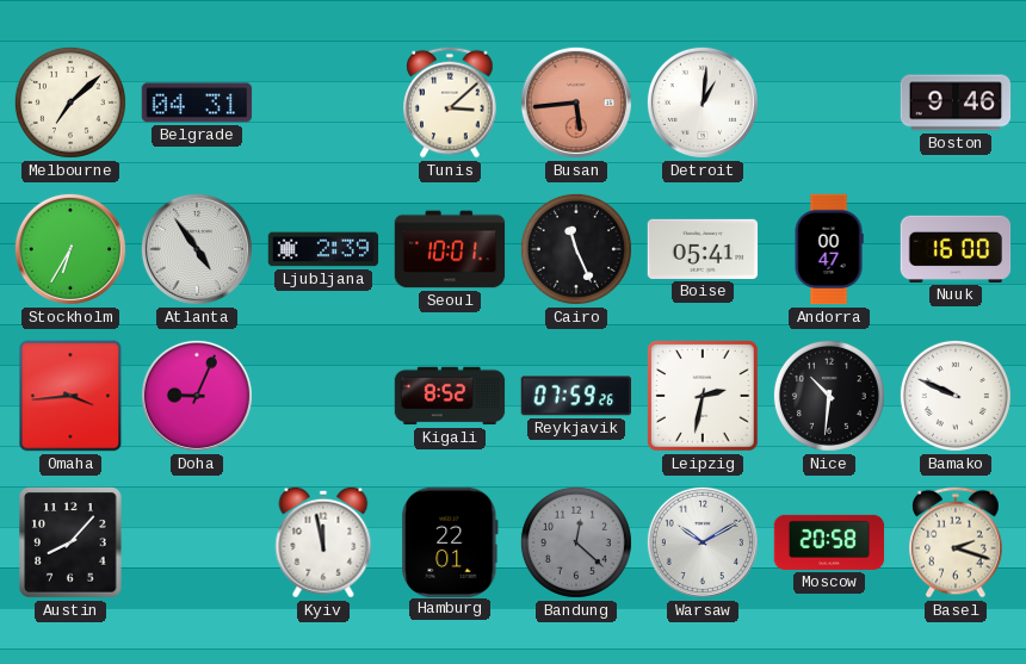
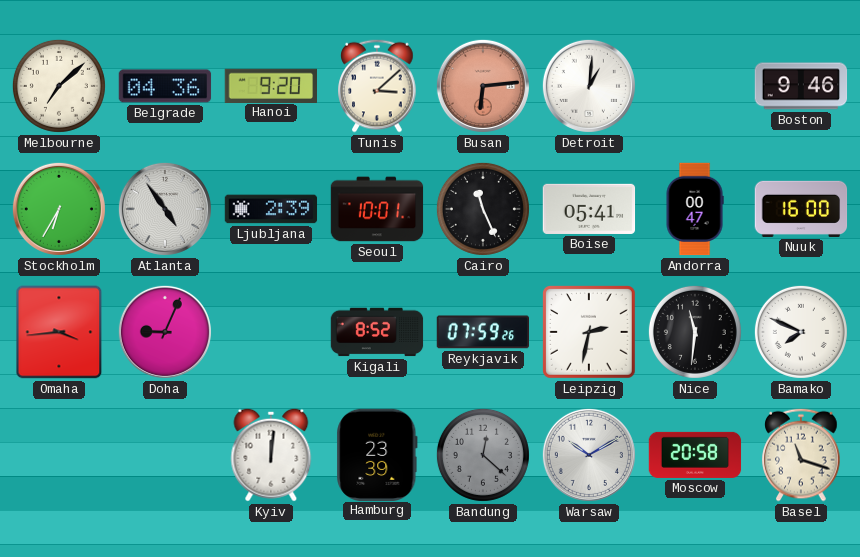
Belgrade: 04:31 -> 04:36 (165, 86)
Hanoi: none -> 9:20 (271, 85)
Busan: 5:44 -> 6:14 (483, 86)
Nice: 10:31 -> 11:31 (695, 332)
Bamako: 9:49 -> 7:49 (801, 332)
Austin: 8:07 -> none (70, 542)
Kyiv: 11:58 -> 12:01 (271, 455)
Hamburg: 22:01 -> 23:39 (377, 454)
Basel: 2:18 -> 11:18 (801, 455)
